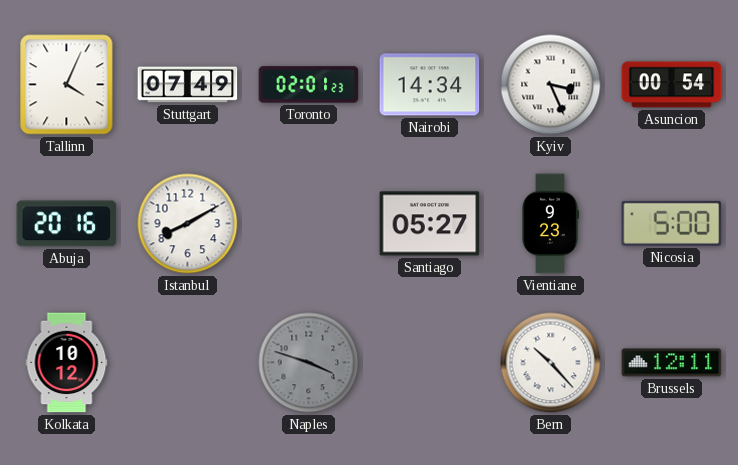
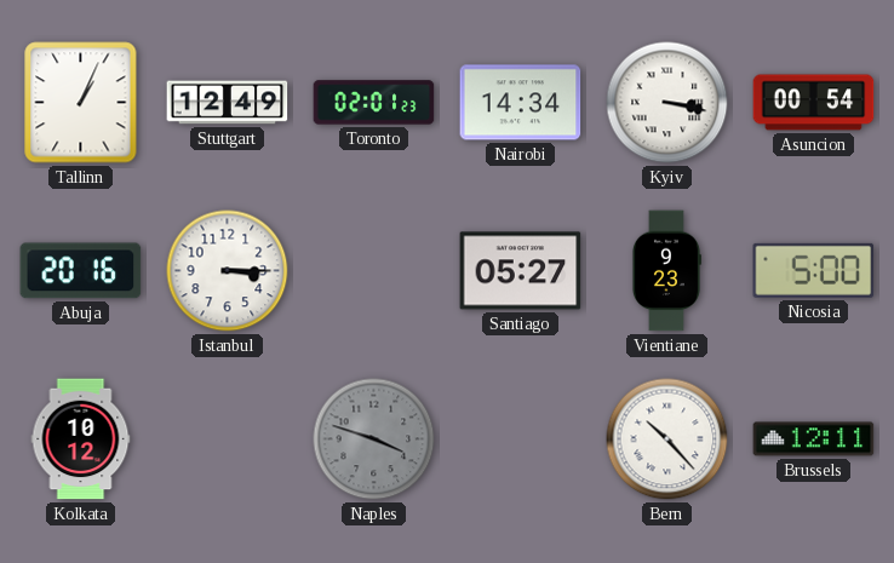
Tallinn: 4:04 -> 1:04 (81, 103)
Stuttgart: 07:49 -> 12:49 (228, 103)
Kyiv: 3:26 -> 3:17 (667, 103)
Istanbul: 8:10 -> 3:15 (228, 271)
